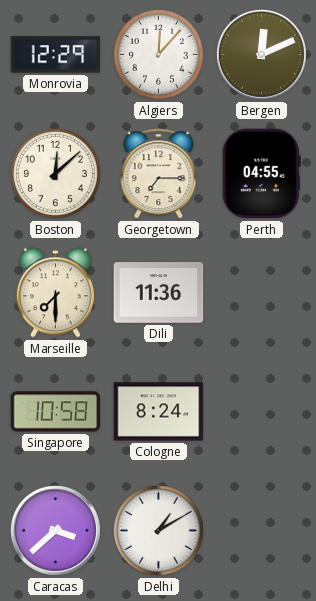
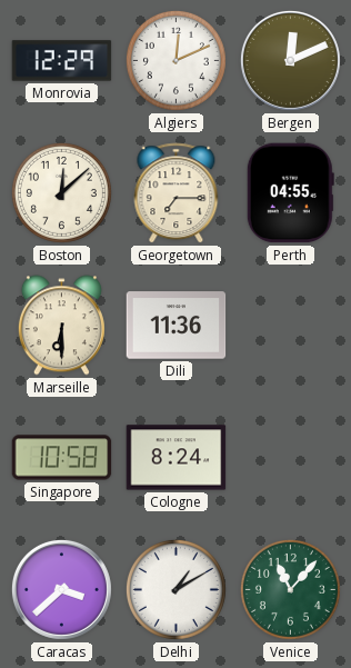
Algiers: 12:07 -> 12:11 (175, 60)
Marseille: 7:30 -> 6:30 (61, 326)
Venice: none -> 11:07 (290, 589)
